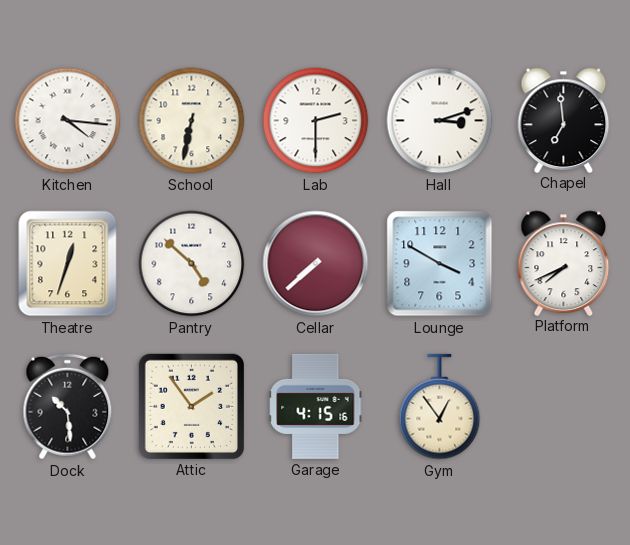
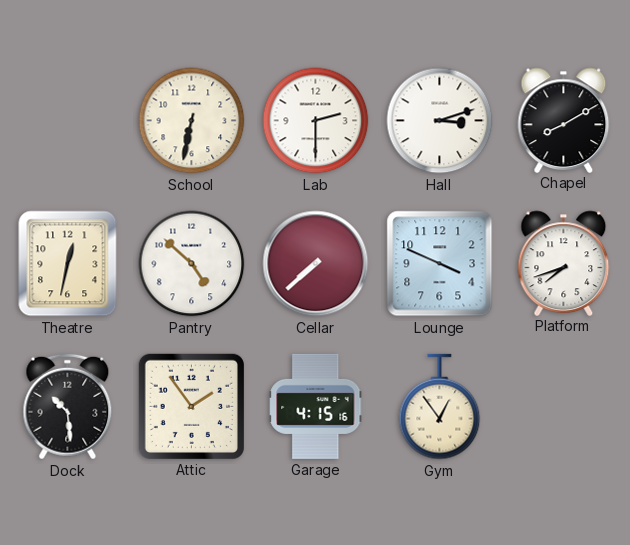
Kitchen: 4:16 -> none (68, 121)
Chapel: 6:59 -> 8:10 (564, 120)
Theatre: 12:33 -> 12:32 (68, 264)
Lounge: 3:50 -> 3:49 (440, 264)
Platform: 7:41 -> 7:42 (564, 263)
